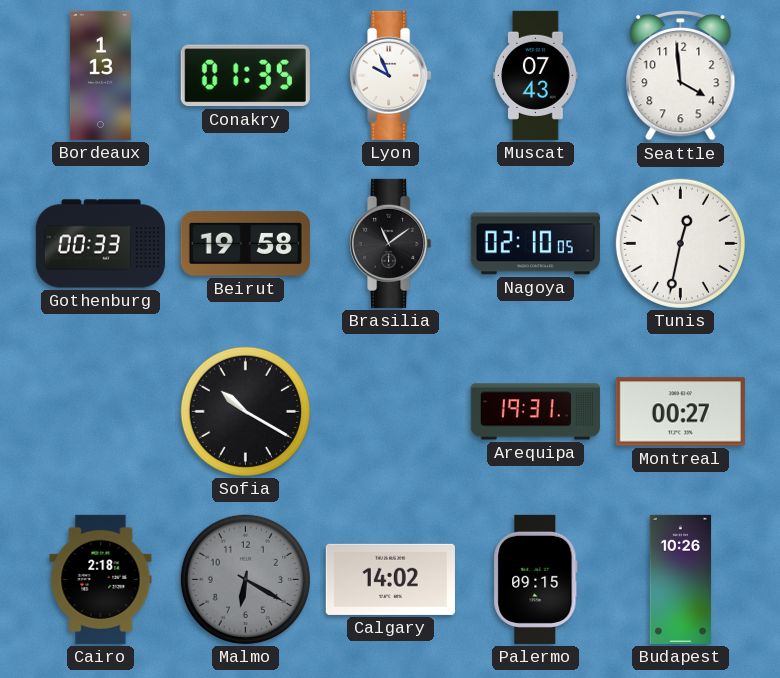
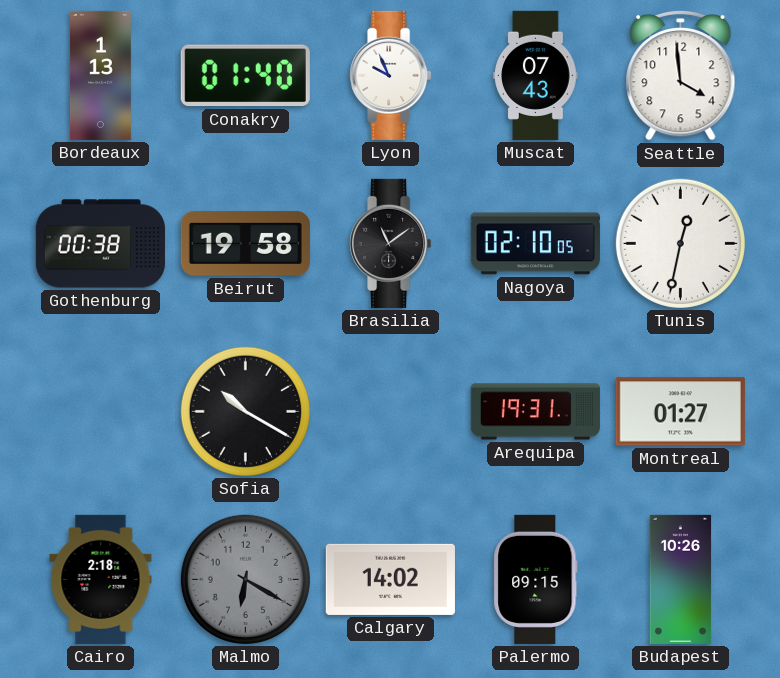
Conakry: 01:35 -> 01:40 (245, 76)
Gothenburg: 00:33 -> 00:38 (100, 244)
Montreal: 00:27 -> 01:27 (680, 412)
